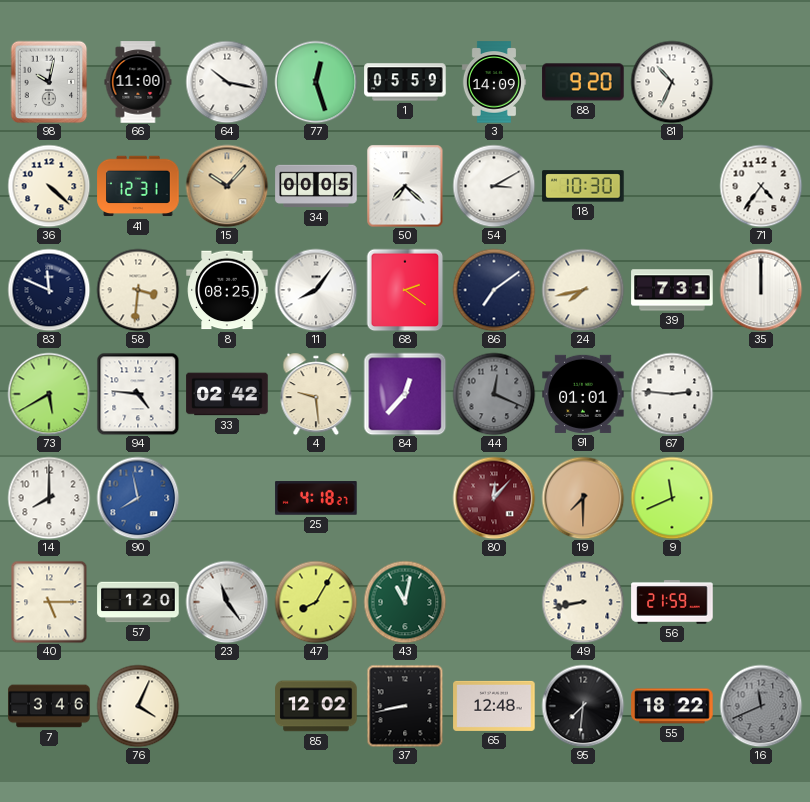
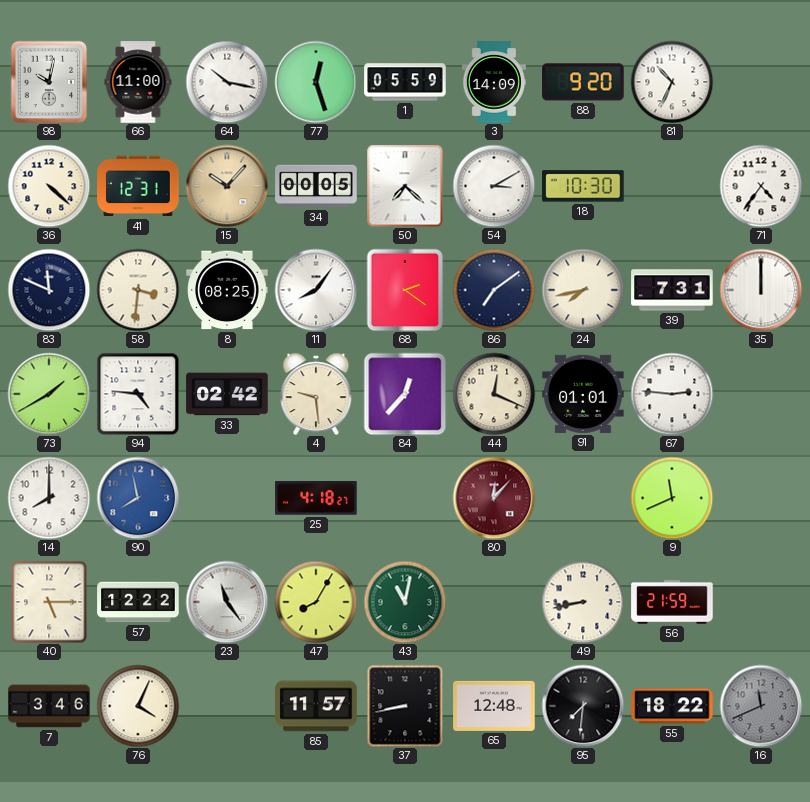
73: 5:40 -> 1:40 (49, 394)
44 dial: grey -> cream (494, 394)
19: 7:30 -> none (583, 498)
57: 1:20 -> 12:22 (138, 602)
85: 12:02 -> 11:57 (316, 706)
